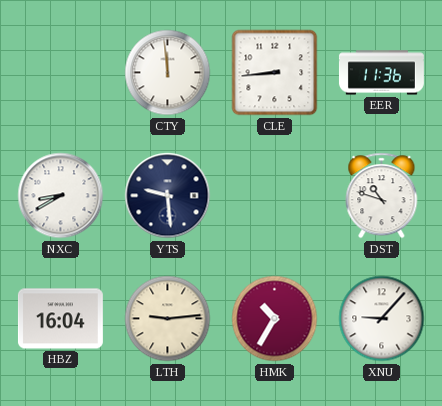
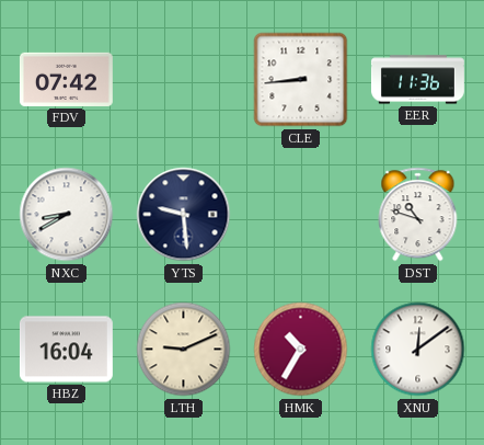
FDV: none -> 07:42 (66, 79)
CTY: 11:59 -> none (168, 73)
LTH: 9:14 -> 9:11 (184, 350)
XNU: 9:07 -> 12:09 (418, 350)
